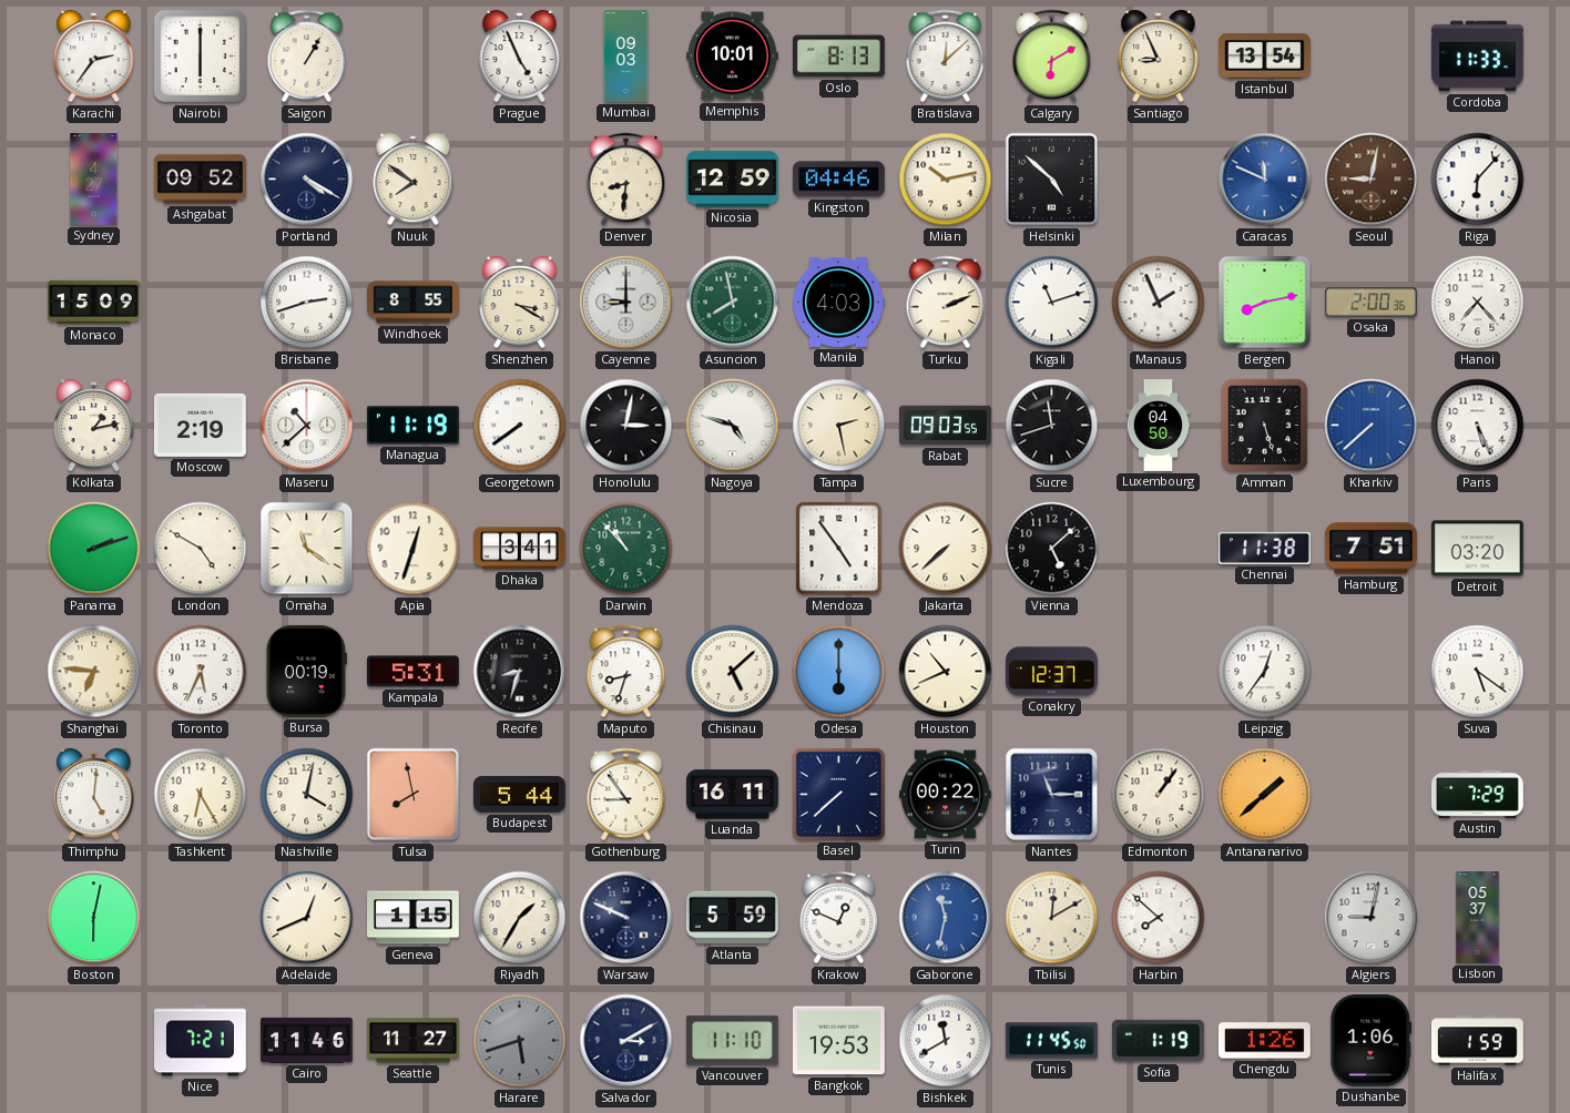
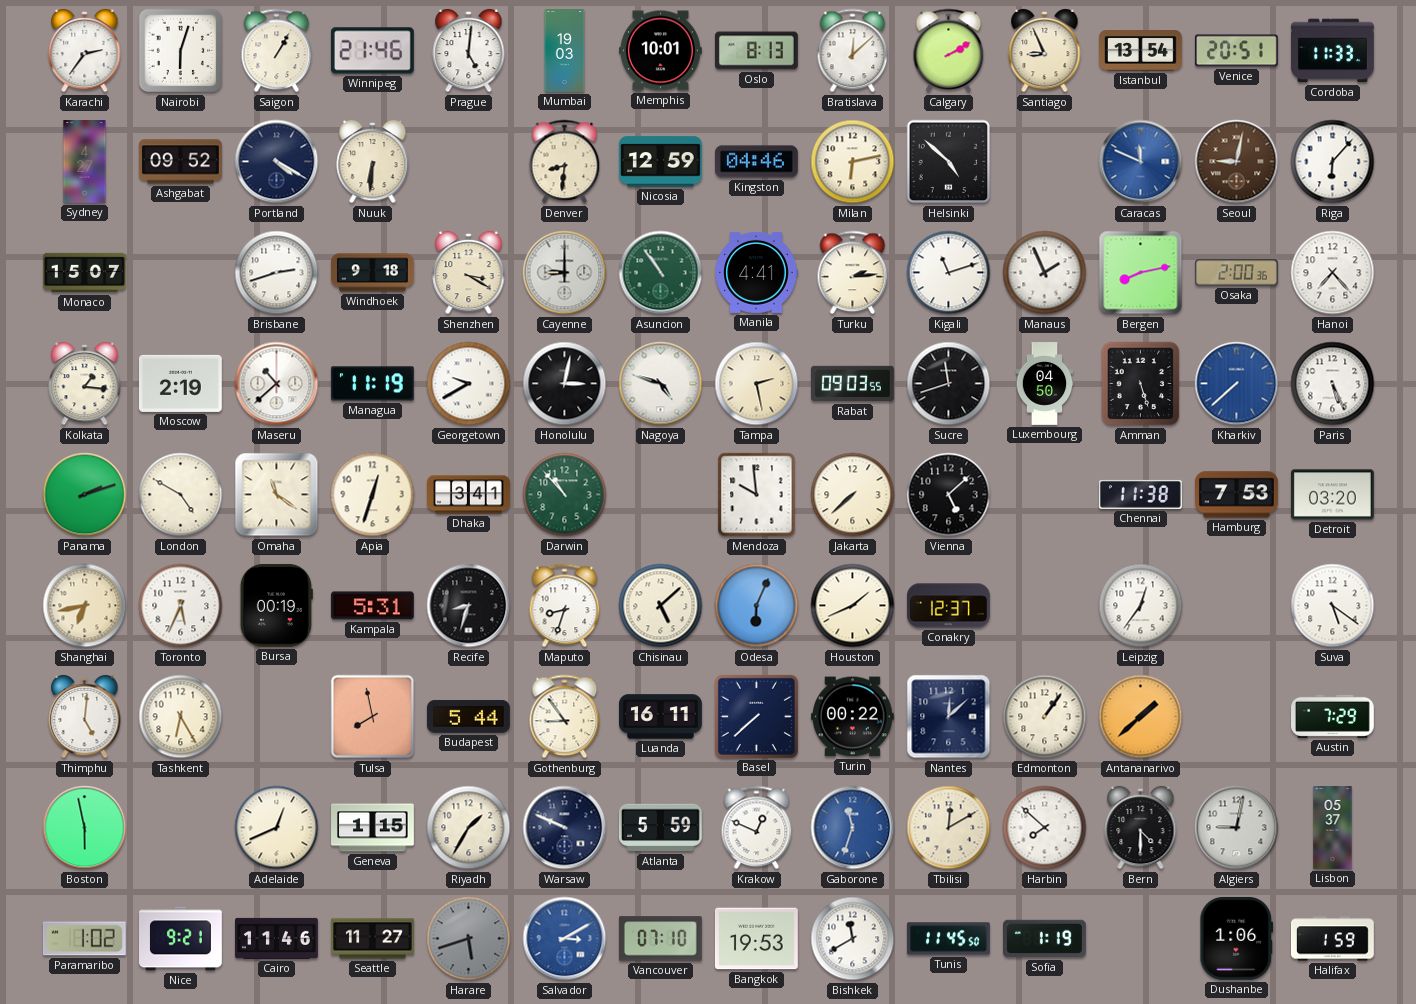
Nairobi: 6:00 -> 6:03 (181, 51)
Winnipeg: none -> 21:46 (372, 51)
Prague: 4:56 -> 5:01 (469, 51)
Mumbai: 09:03 -> 19:03 (565, 51)
Calgary: 6:10 -> 2:10 (949, 51)
Venice: none -> 20:51 (1236, 51)
Nuuk: 7:51 -> 6:31 (373, 162)
Milan: 10:13 -> 6:13 (853, 162)
Monaco: 15:09 -> 15:07 (85, 273)
Windhoek: 8:55 -> 9:18 (373, 273)
Asuncion: 7:58 -> 10:54 (661, 273)
Manila: 4:03 -> 4:41 (756, 272)
Turku: 2:11 -> 2:14 (853, 273)
Kolkata: 1:13 -> 1:16 (85, 384)
Georgetown: 7:39 -> 9:40 (469, 384)
Mendoza: 4:54 -> 9:59 (757, 495)
Hamburg: 7:51 -> 7:53 (1237, 495)
Shanghai: 6:46 -> 6:43 (85, 606)
Odesa: 6:00 -> 6:04 (757, 606)
Houston: 10:41 -> 1:41 (853, 606)
Nashville: 4:02 -> none (307, 795)
Nantes: 11:15 -> 12:08 (949, 717)
Boston: 6:02 -> 5:58 (85, 828)
Gaborone: 11:32 -> 11:33 (853, 828)
Bern: none -> 4:30 (1141, 828)
Paramaribo: none -> 1:02 (84, 939)
Nice: 7:21 -> 9:21 (181, 939)
Salvador dial: navy -> blue (565, 939)
Vancouver: 11:10 -> 07:10 (660, 939)
Chengdu: 1:26 -> none (1264, 1041)
